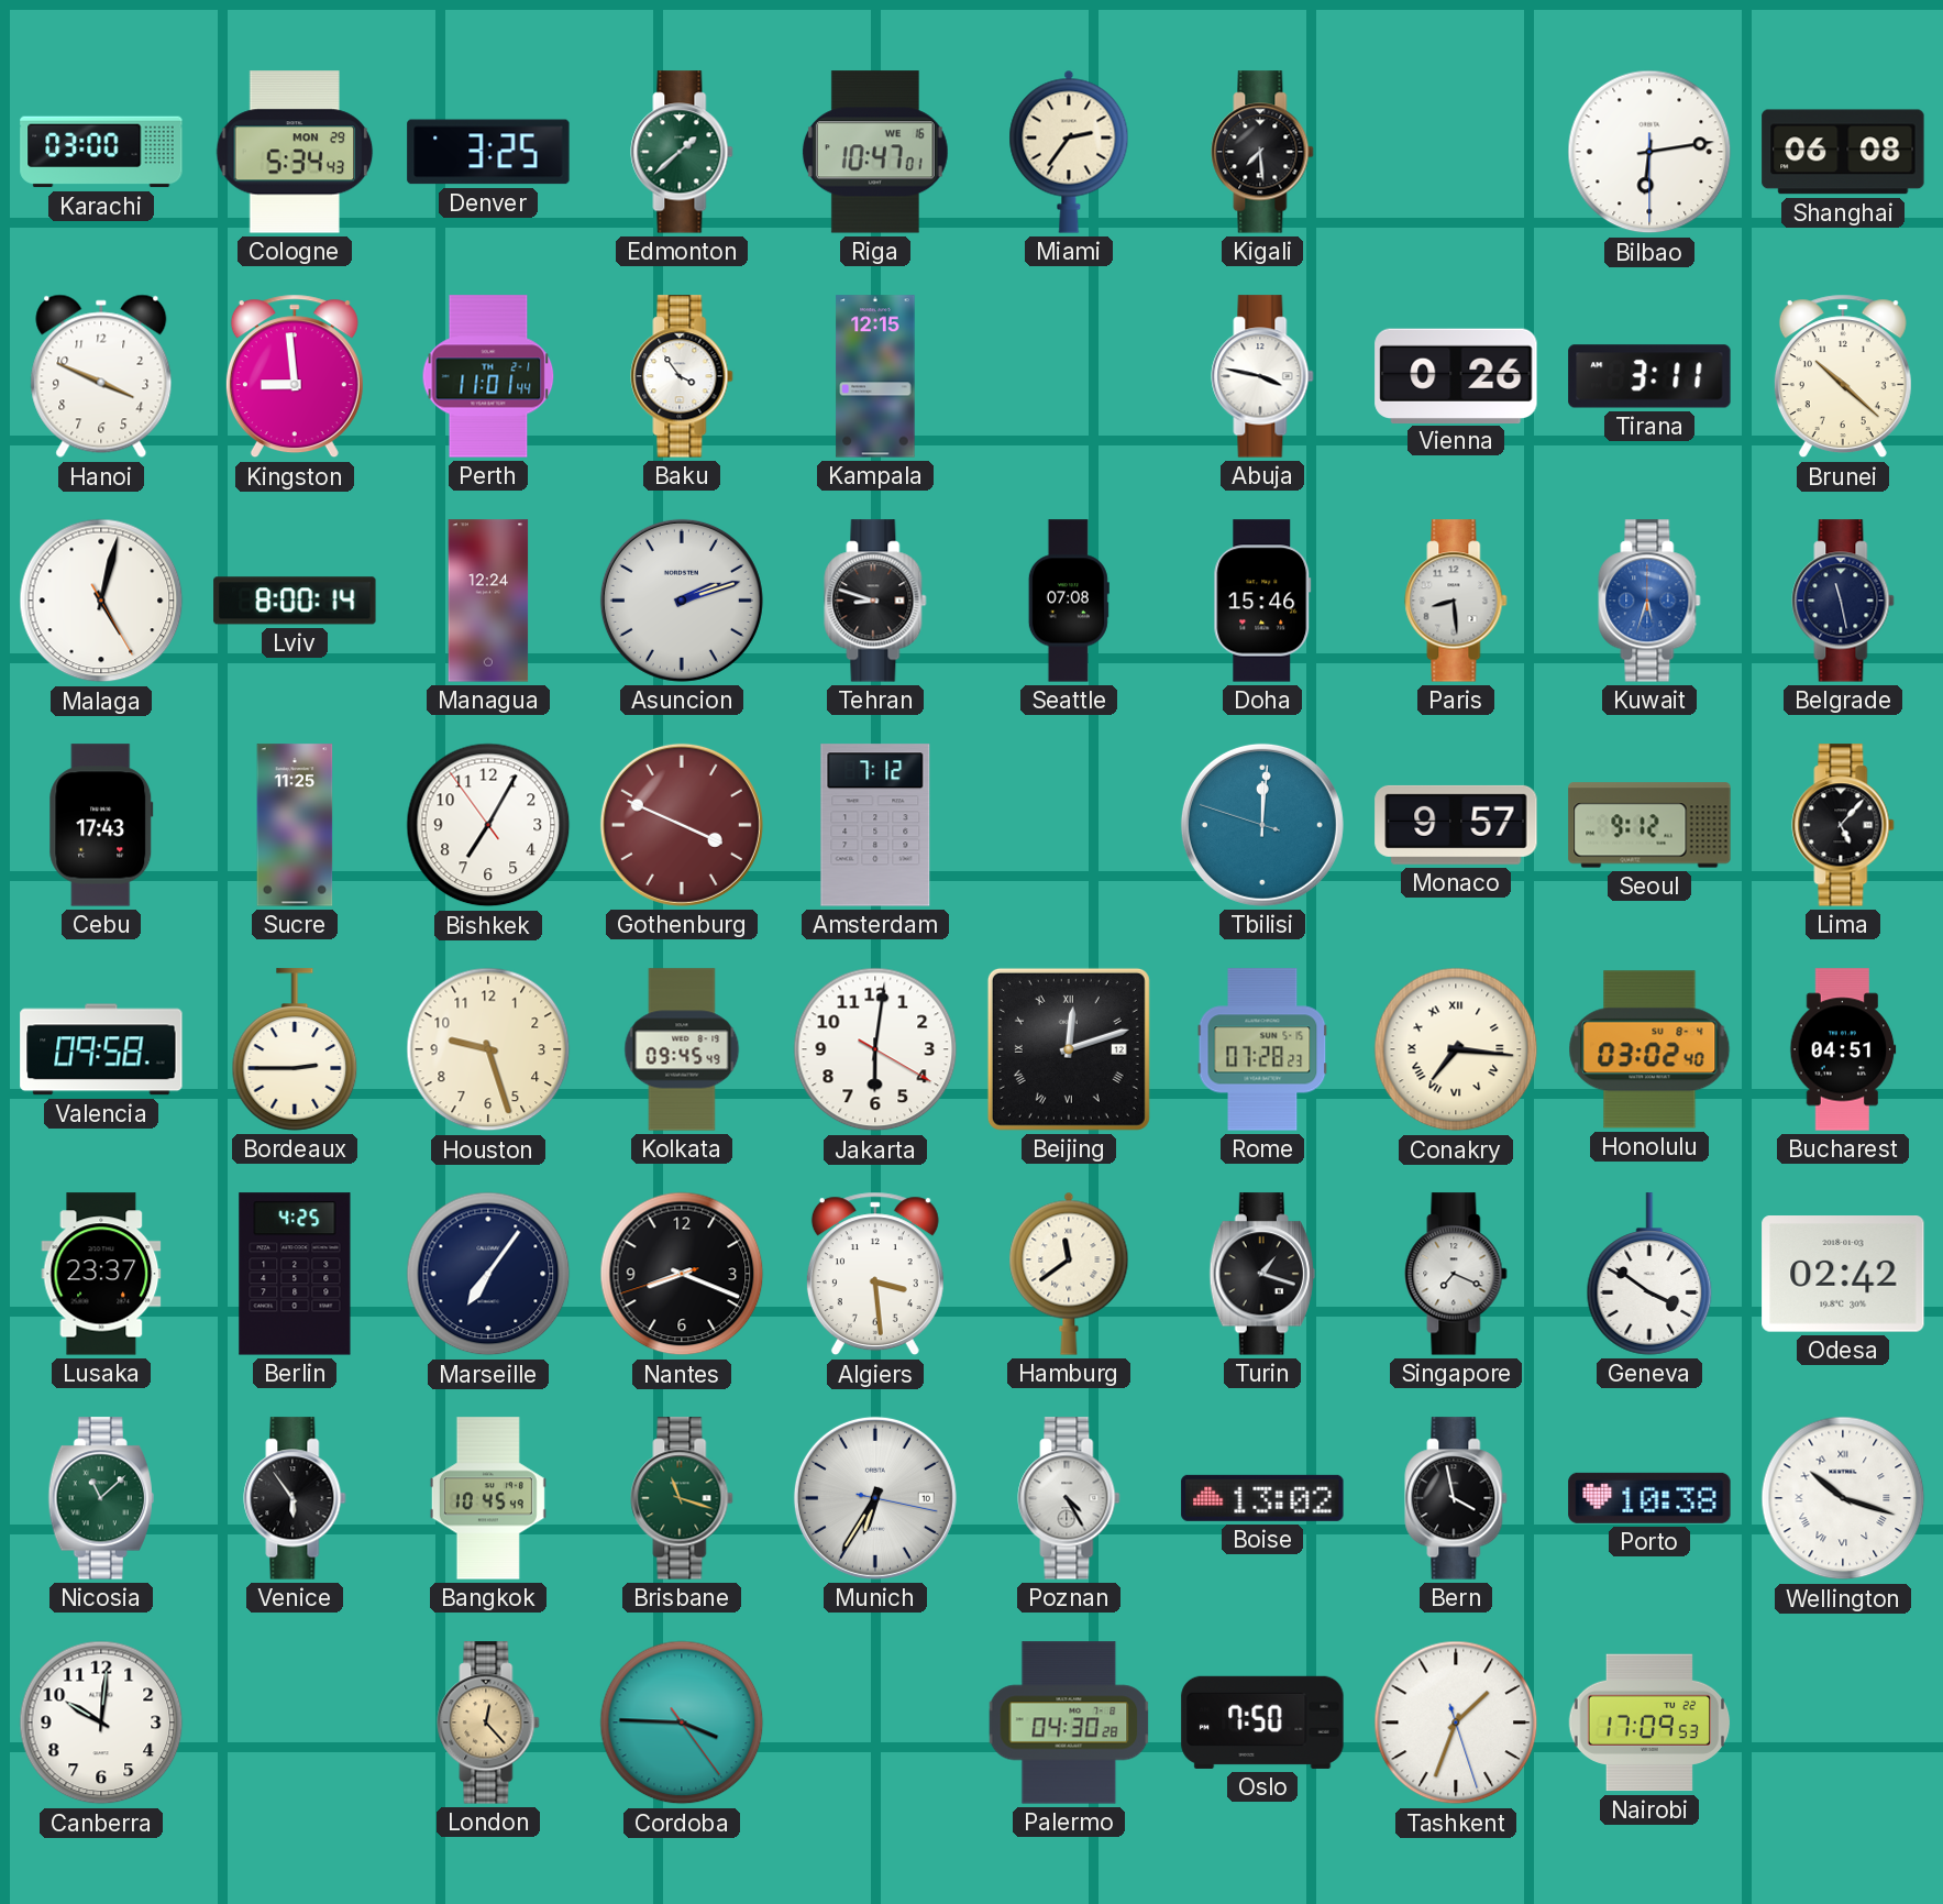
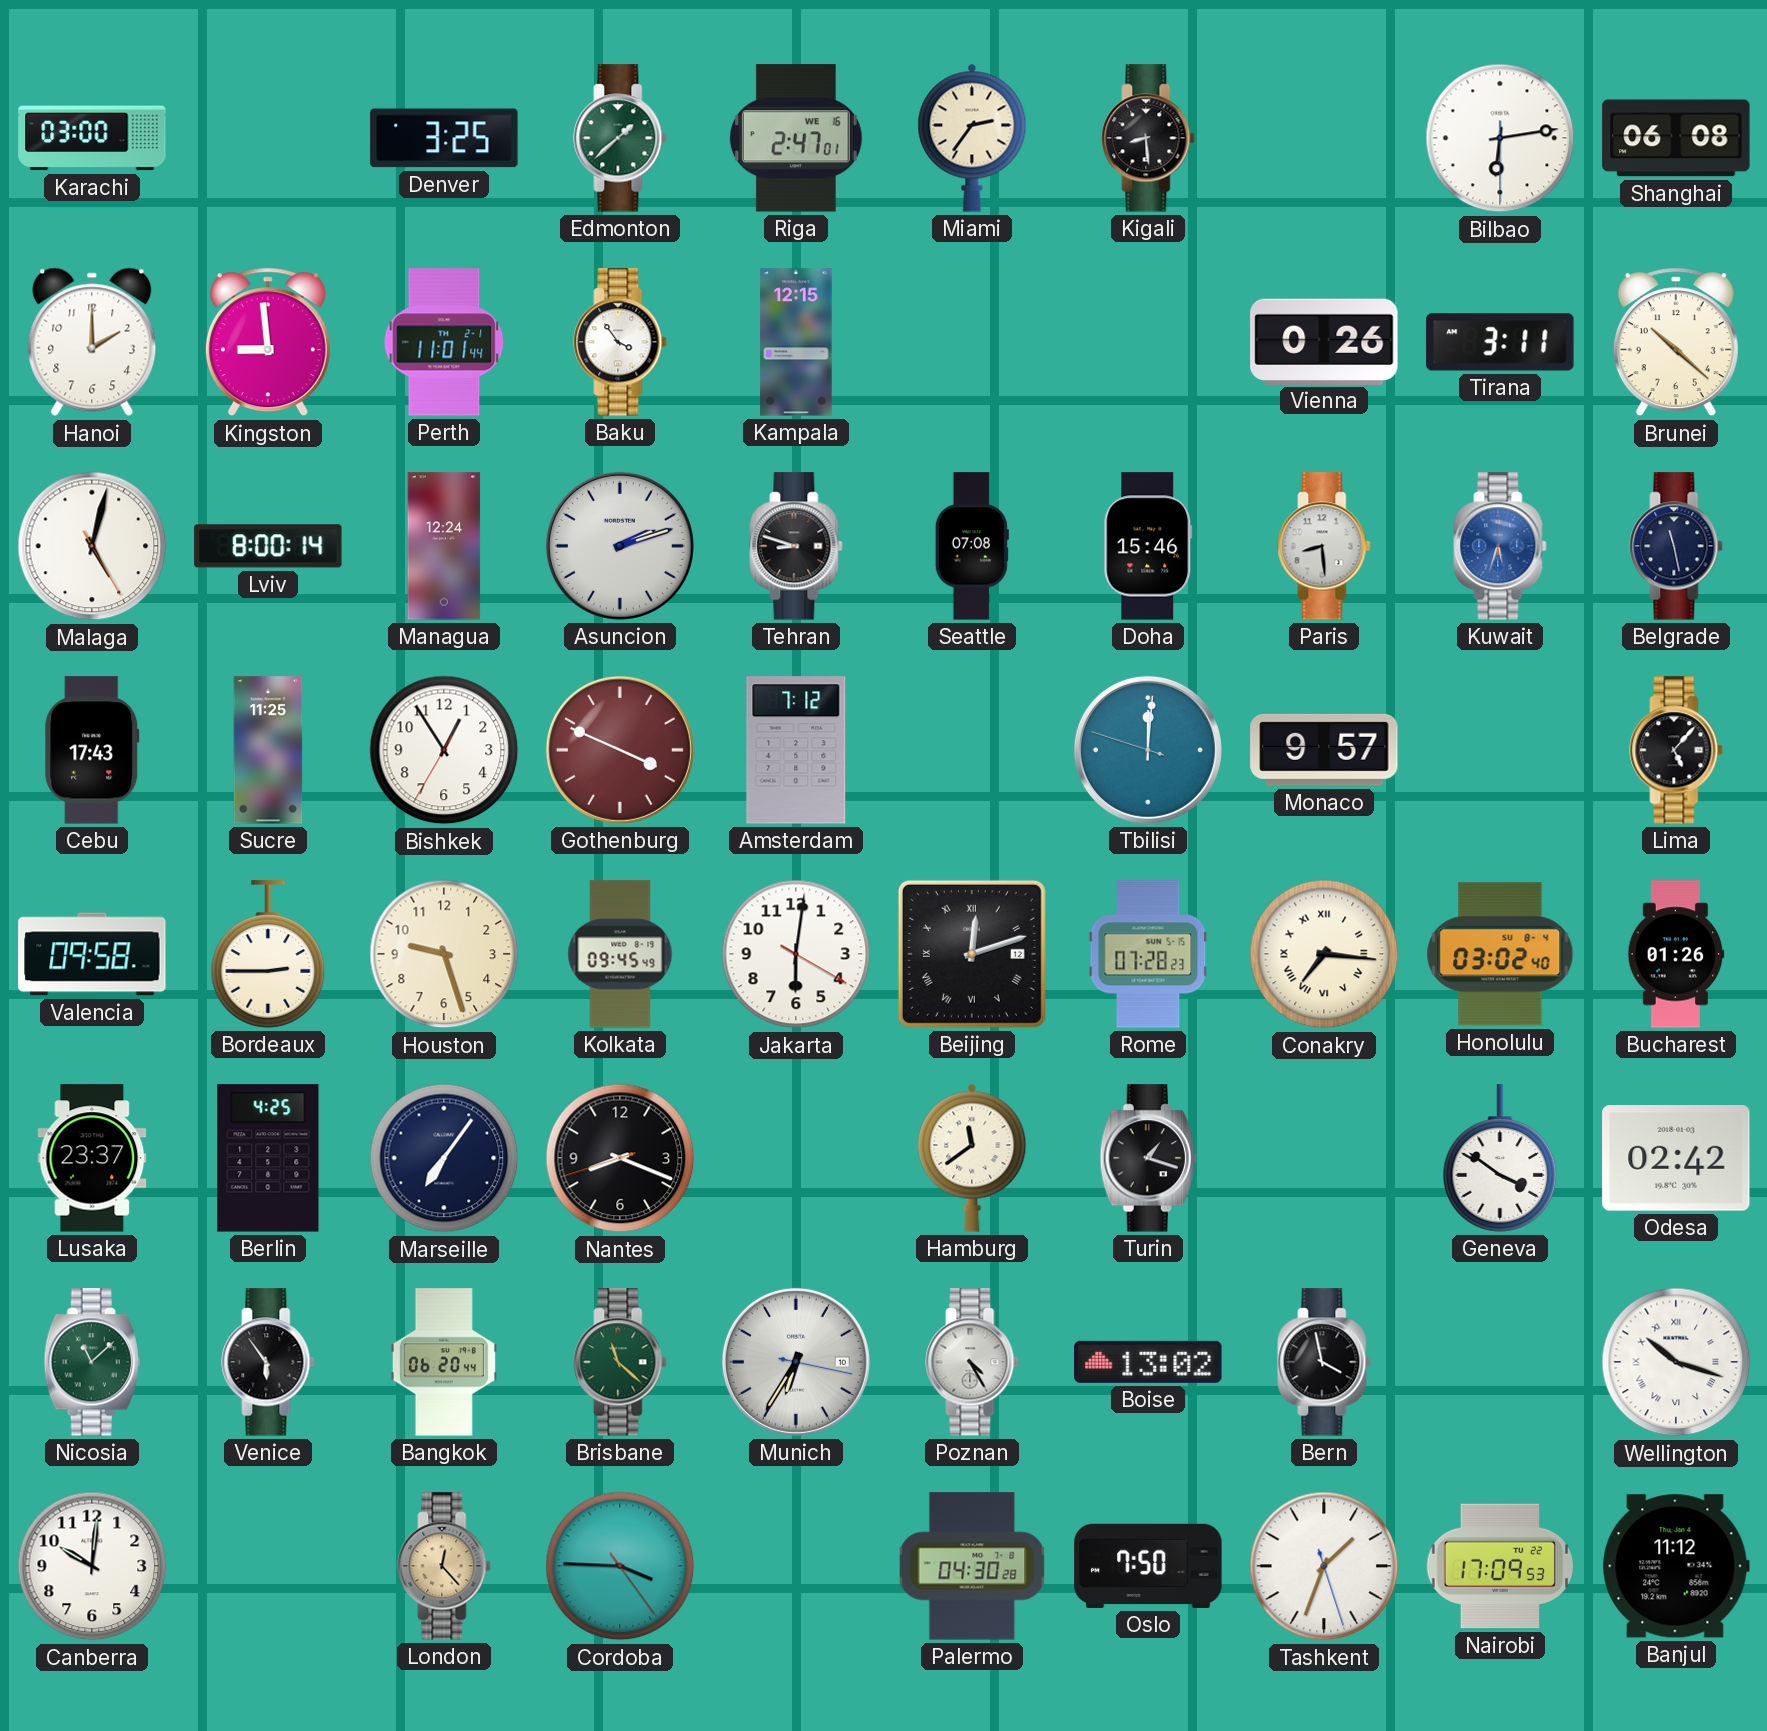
Cologne: 5:34 -> none (295, 152)
Riga: 10:47 -> 2:47 (796, 138)
Kigali: 7:29 -> 8:29 (1148, 138)
Hanoi: 3:49 -> 2:00 (92, 342)
Abuja: 3:47 -> none (1262, 376)
Bishkek: 7:04 -> 12:54 (444, 750)
Seoul: 9:12 -> none (1649, 825)
Bucharest: 04:51 -> 01:26 (1676, 954)
Algiers: 3:29 -> none (875, 1274)
Singapore: 7:19 -> none (1456, 1274)
Bangkok: 10:45 -> 06:20 (444, 1362)
Brisbane: 11:18 -> 11:22 (620, 1362)
Porto: 10:38 -> none (1649, 1498)
Banjul: none -> 11:12 (1676, 1566)
